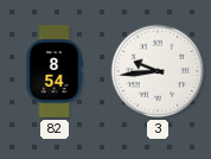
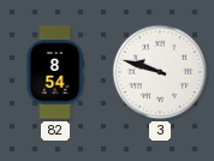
3: 9:44 -> 9:48 (160, 72)
